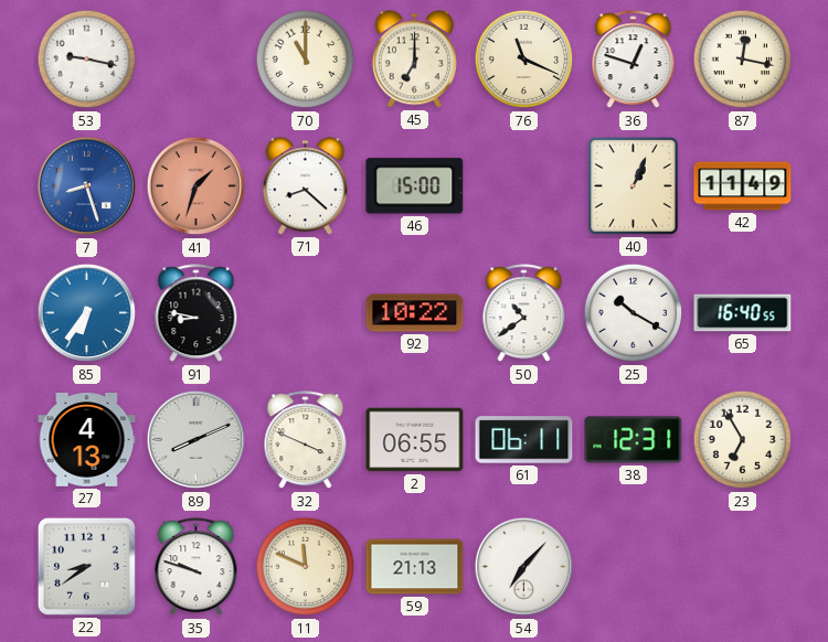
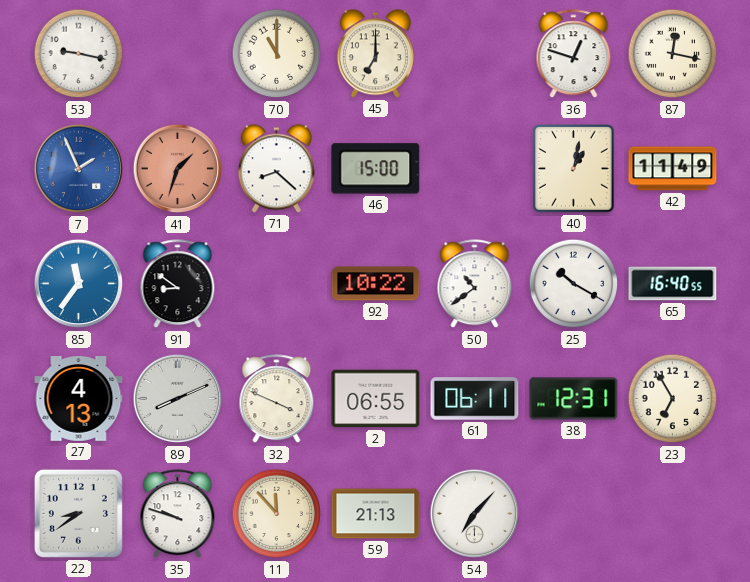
76: 11:19 -> none (524, 60)
7: 8:27 -> 1:56 (79, 169)
40: 1:04 -> 1:02 (574, 169)
85: 6:36 -> 11:36 (79, 284)
91: 8:47 -> 8:51 (178, 284)
11: 11:49 -> 11:53 (277, 514)
